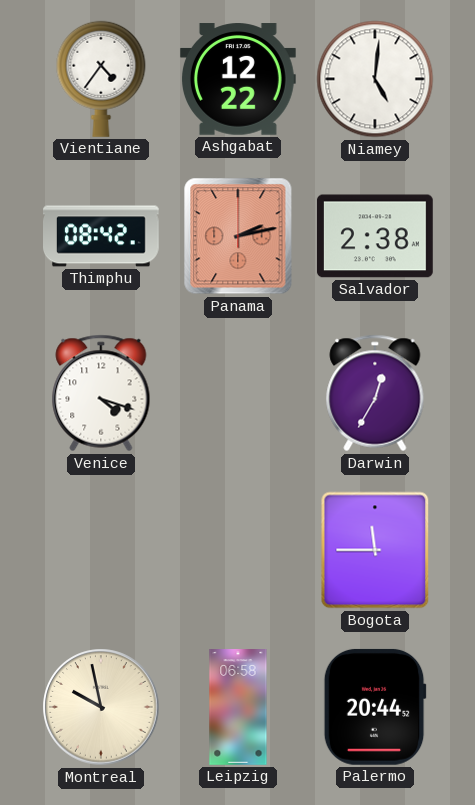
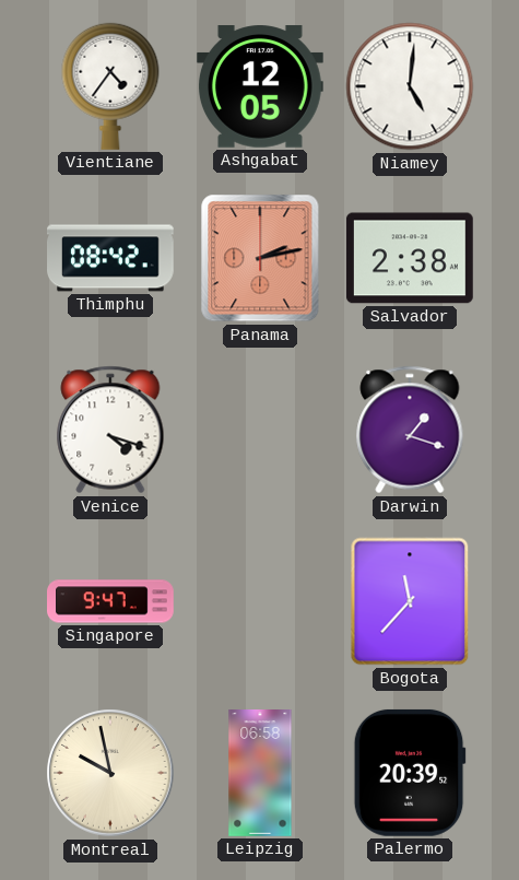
Ashgabat: 12:22 -> 12:05 (260, 86)
Darwin: 12:35 -> 1:18 (410, 430)
Singapore: none -> 9:47 (111, 601)
Bogota: 11:45 -> 11:37 (410, 601)
Palermo: 20:44 -> 20:39 (410, 773)
